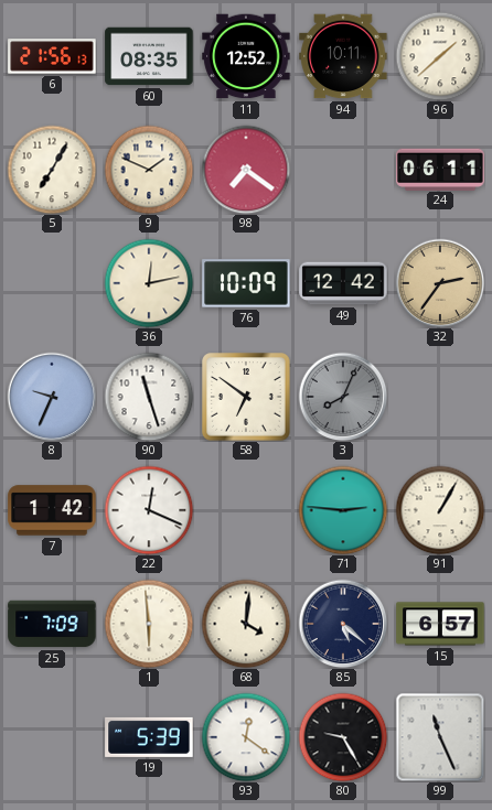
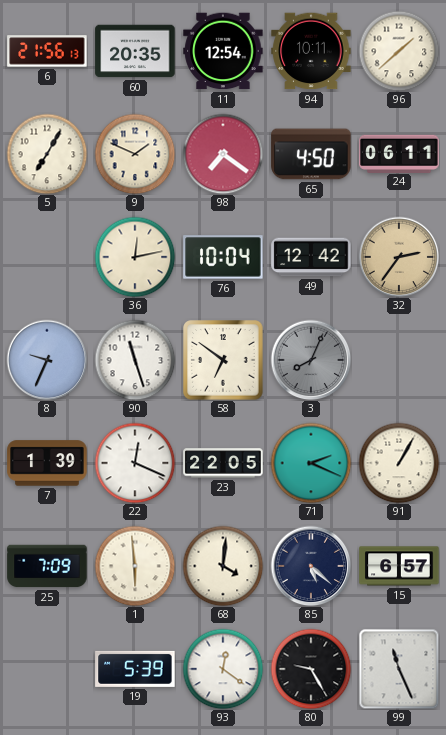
60: 08:35 -> 20:35 (135, 51)
11: 12:52 -> 12:54 (223, 51)
65: none -> 4:50 (311, 154)
76: 10:09 -> 10:04 (223, 257)
7: 1:42 -> 1:39 (47, 463)
23: none -> 22:05 (223, 463)
71: 2:46 -> 2:19 (311, 463)
